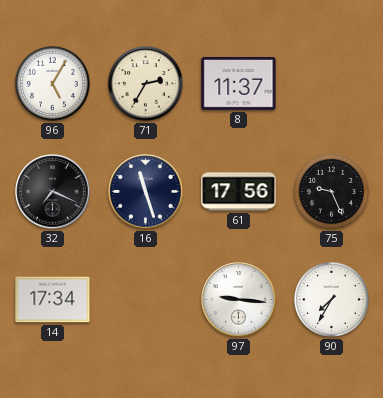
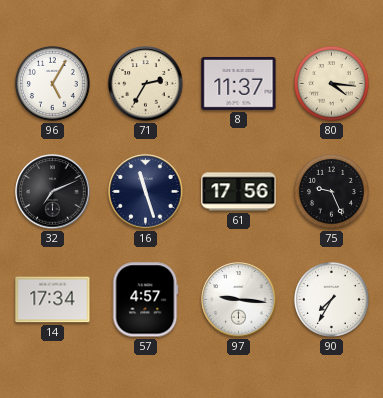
80: none -> 4:16 (331, 83)
32: 7:19 -> 7:11 (53, 192)
57: none -> 4:57 (146, 300)
